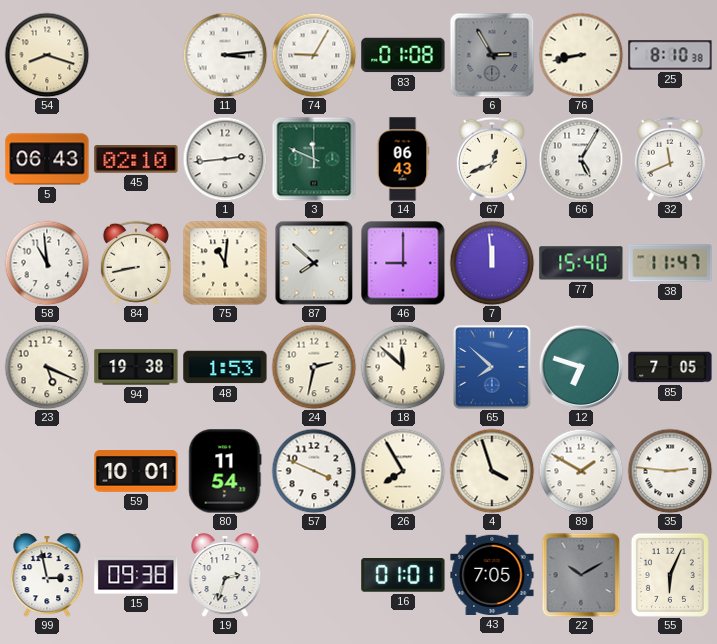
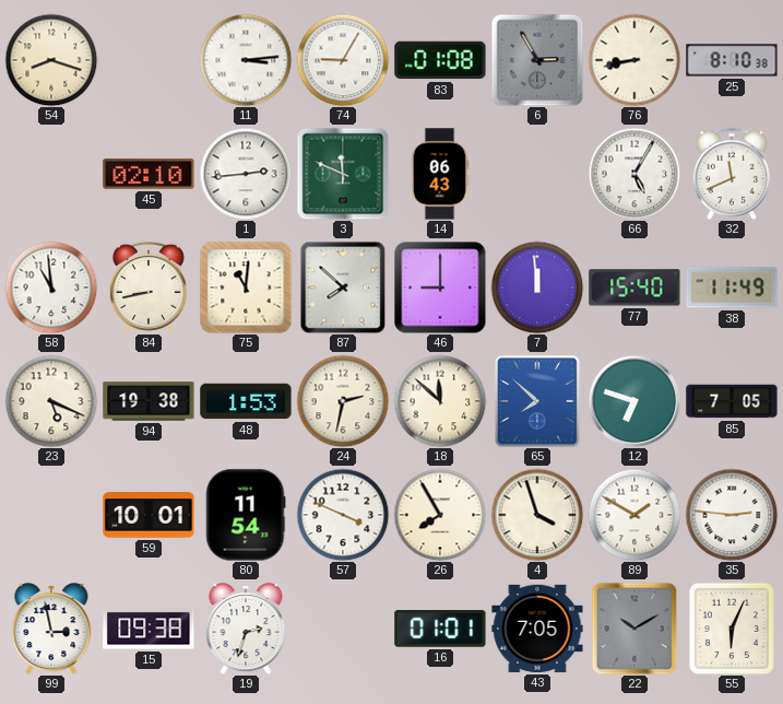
5: 06:43 -> none (47, 159)
67: 12:41 -> none (492, 159)
38: 11:47 -> 11:49 (732, 288)
